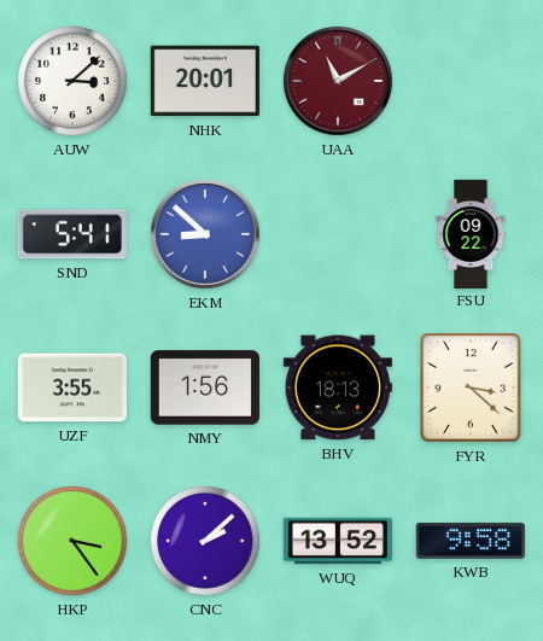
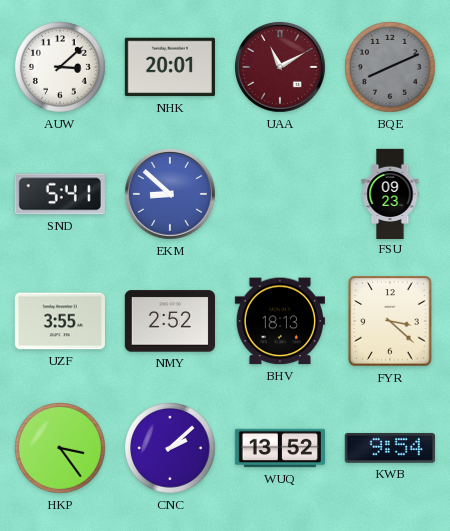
BQE: none -> 8:11 (391, 68)
FSU: 09:22 -> 09:23 (390, 193)
NMY: 1:56 -> 2:52 (170, 321)
KWB: 9:58 -> 9:54 (390, 448)
